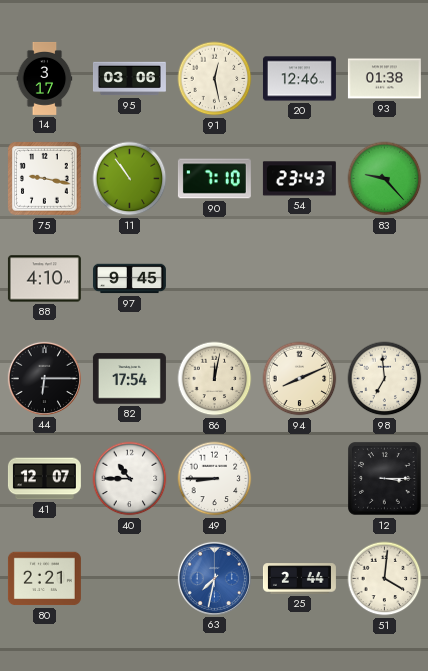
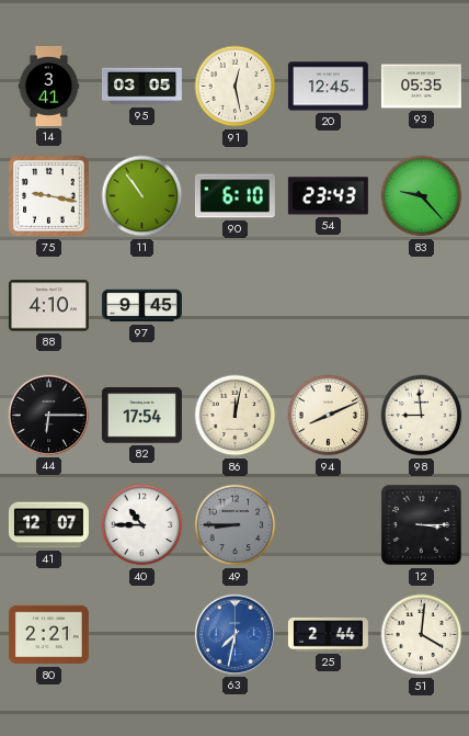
14: 3:17 -> 3:41 (49, 86)
95: 03:06 -> 03:05 (141, 87)
20: 12:46 -> 12:45 (328, 87)
93: 01:38 -> 05:35 (421, 87)
90: 7:10 -> 6:10 (234, 196)
98: 6:59 -> 8:59 (422, 416)
49 dial: white -> grey (236, 525)
